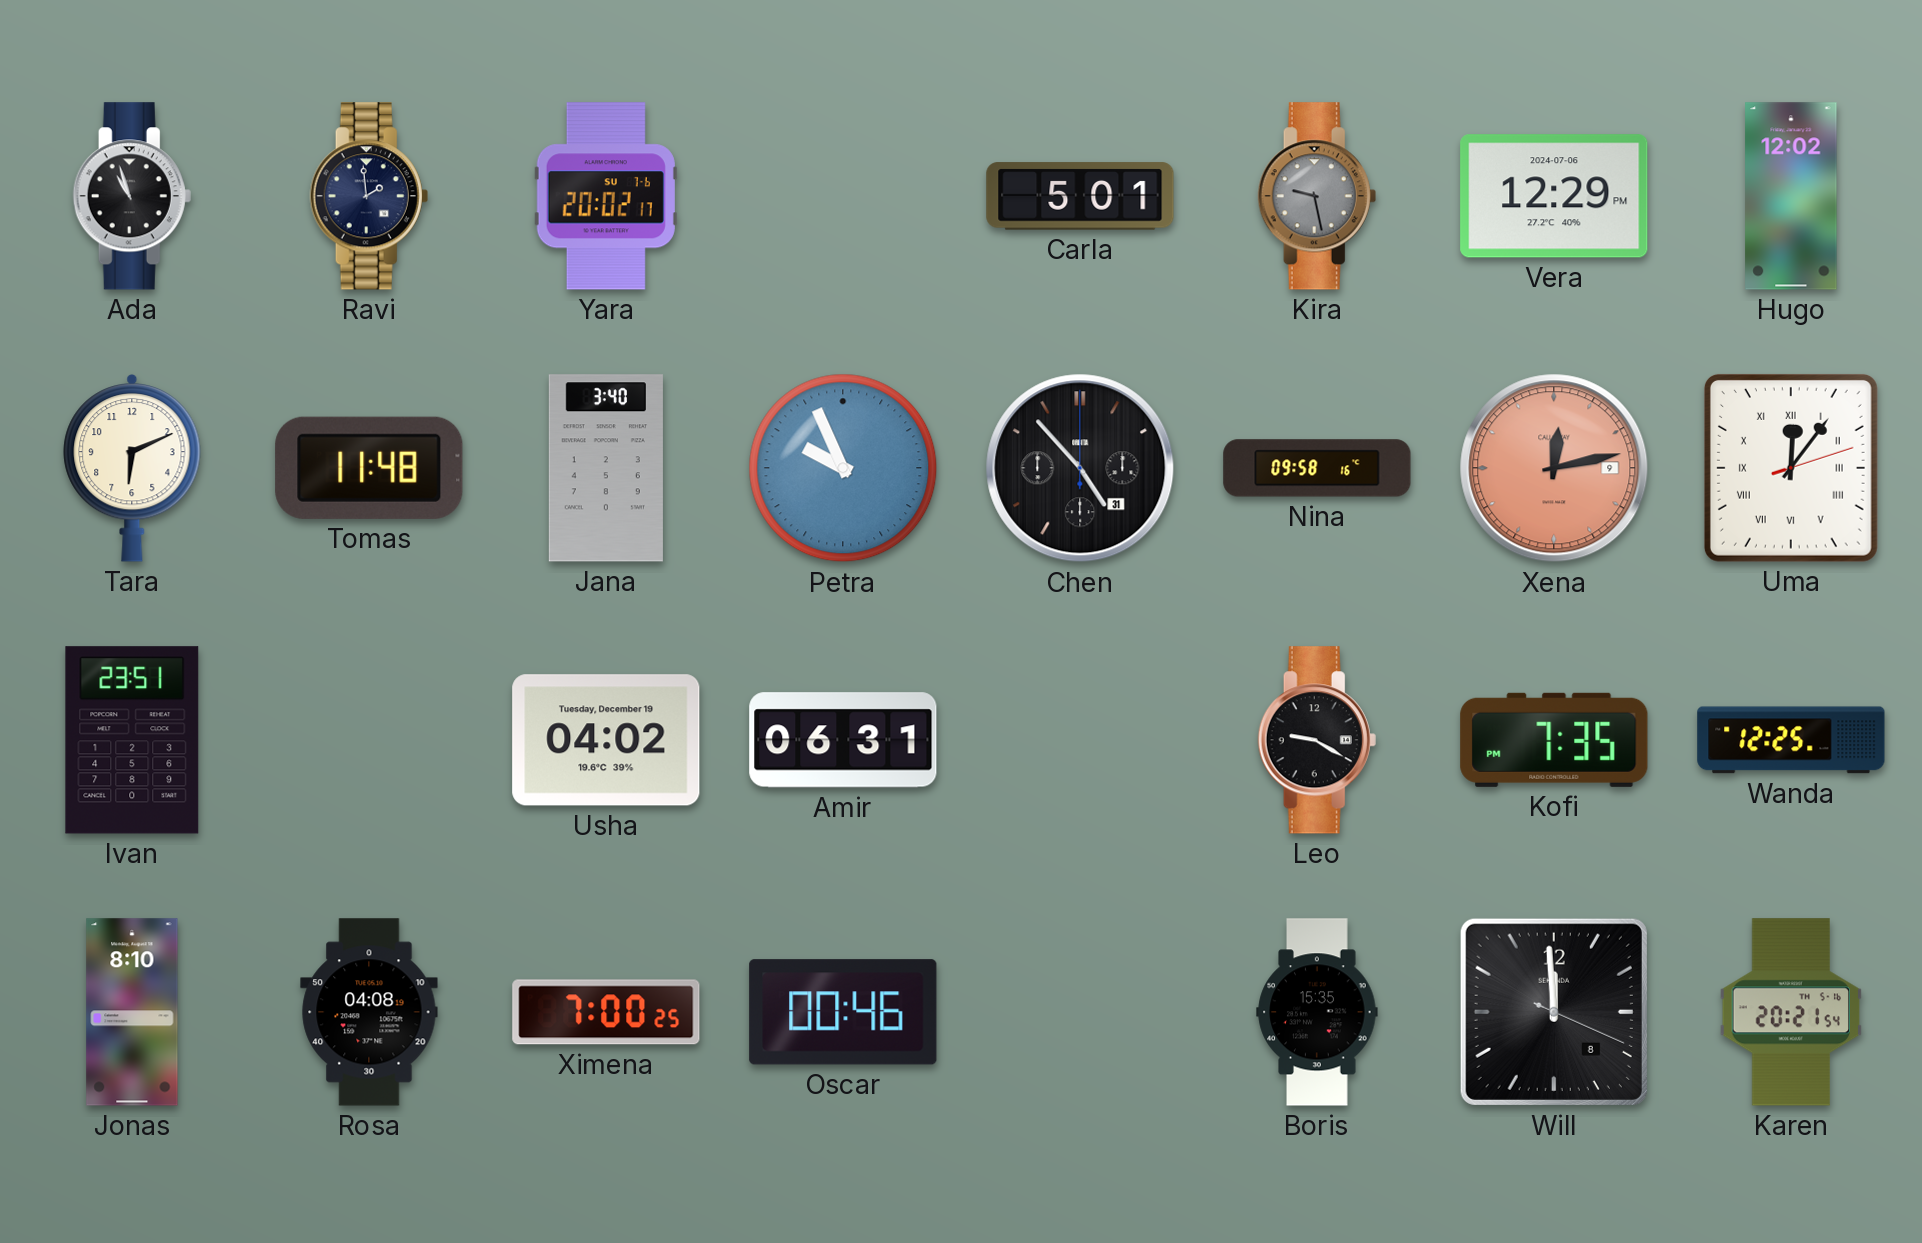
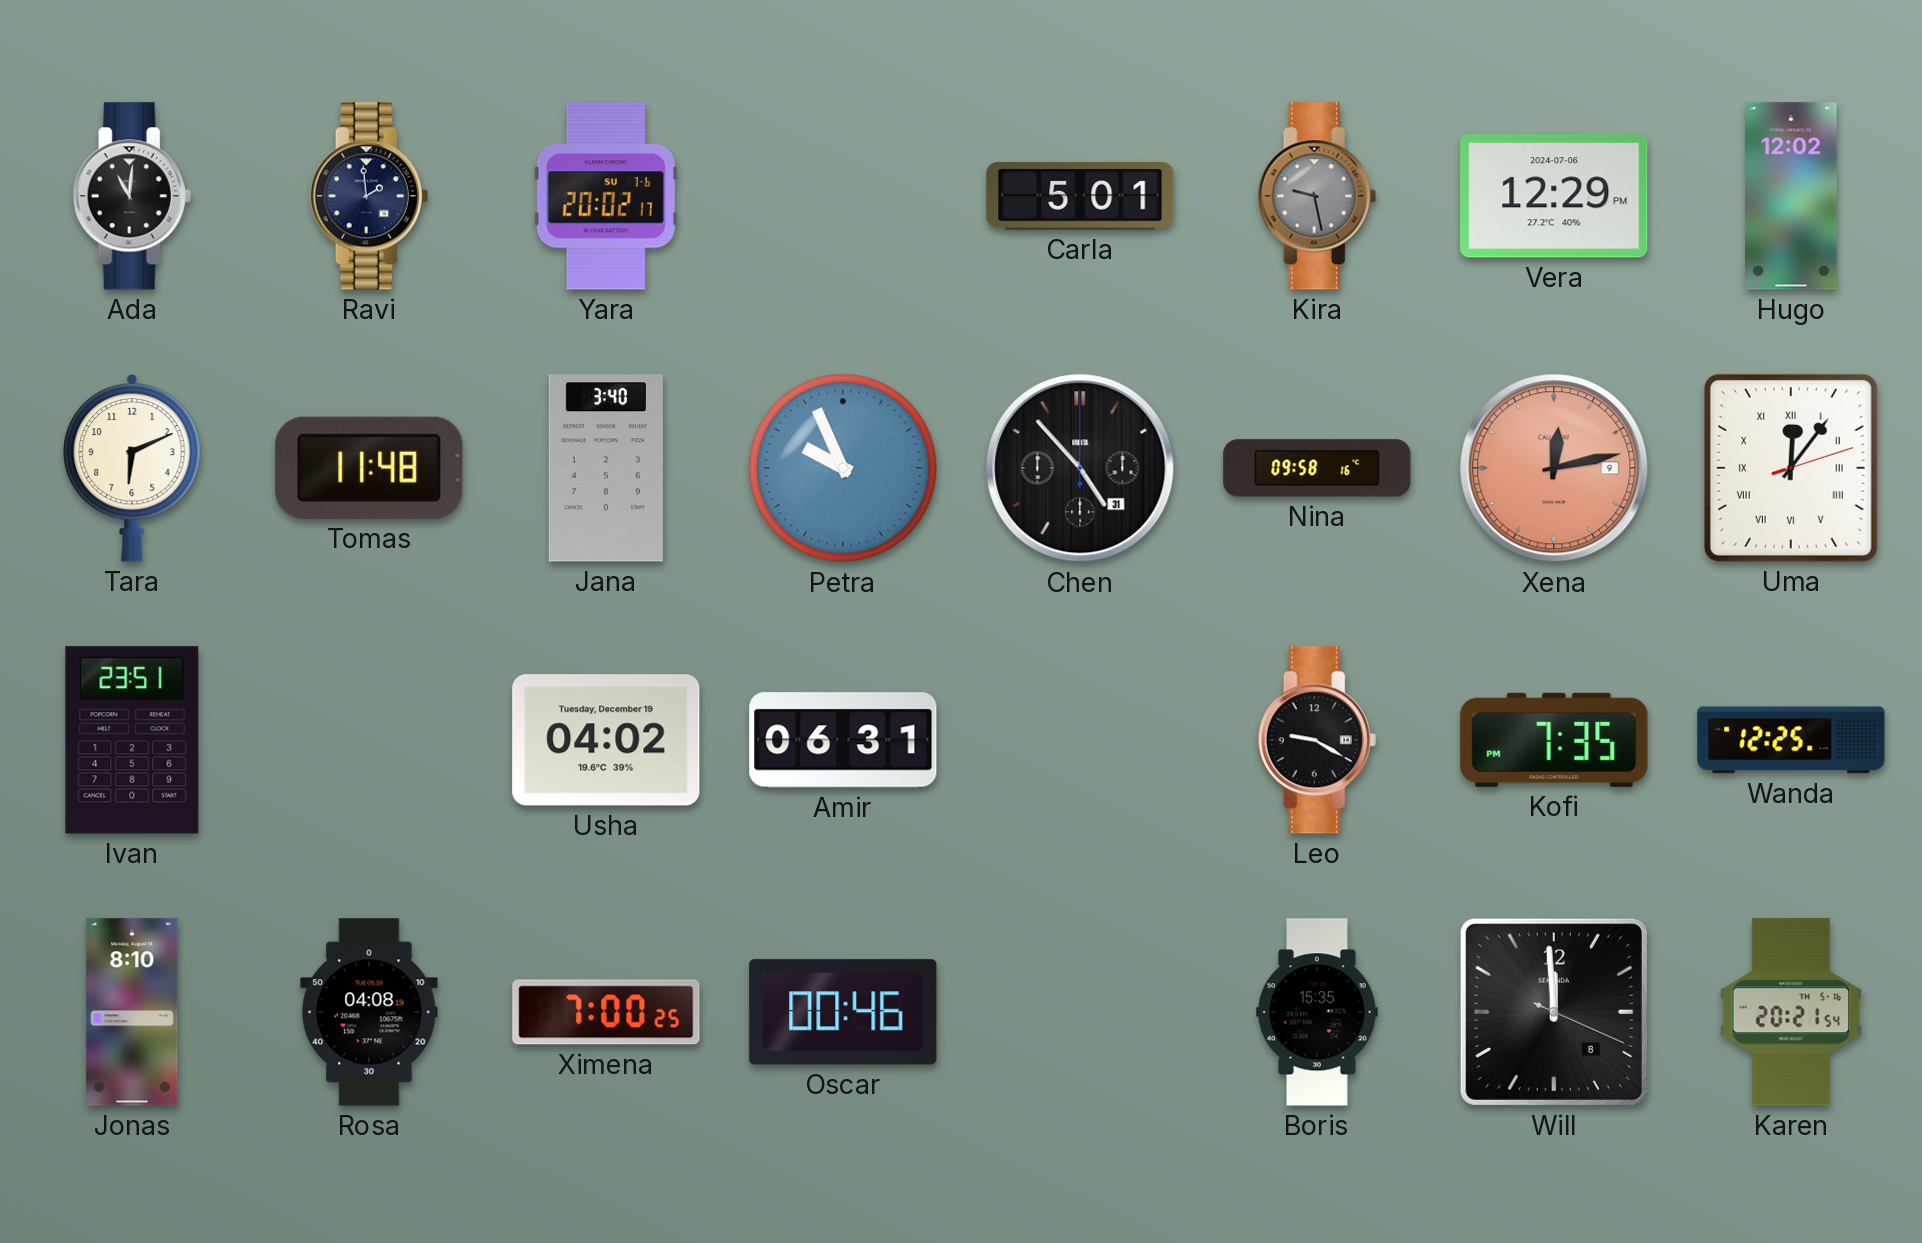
Ada: 10:57 -> 11:01 (132, 196)
